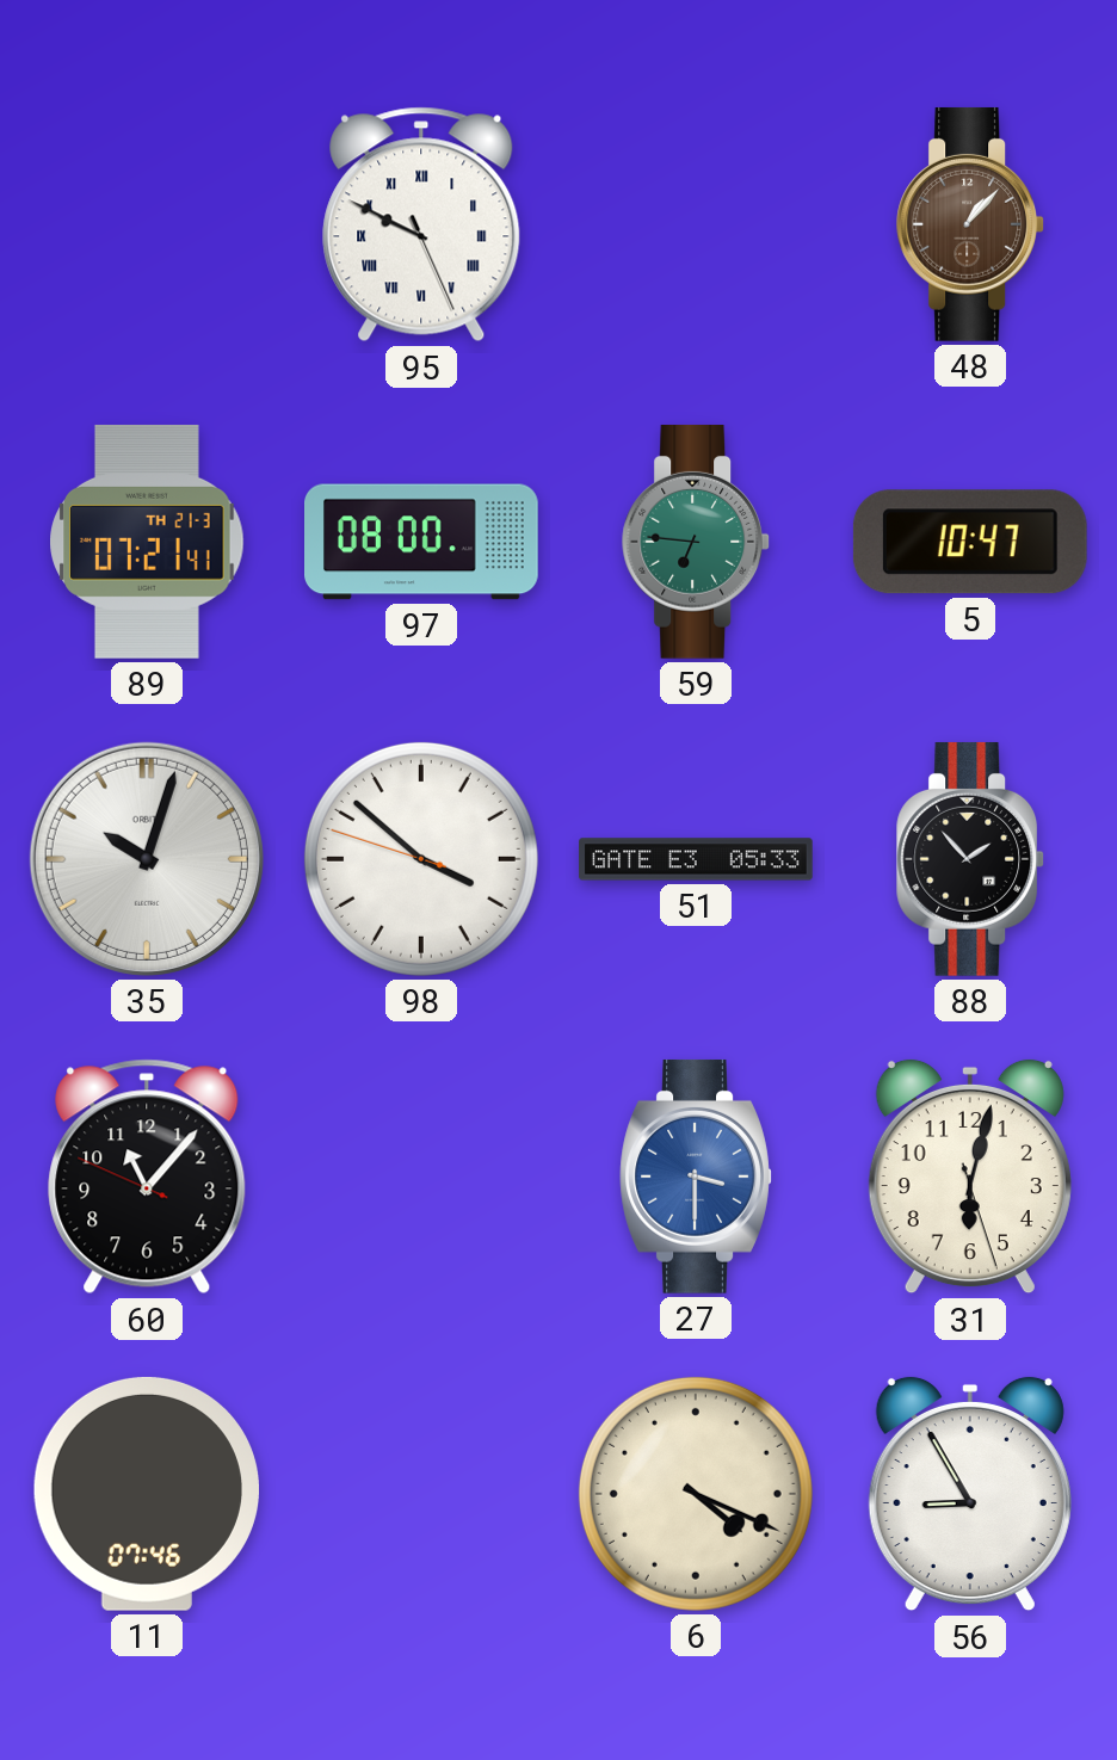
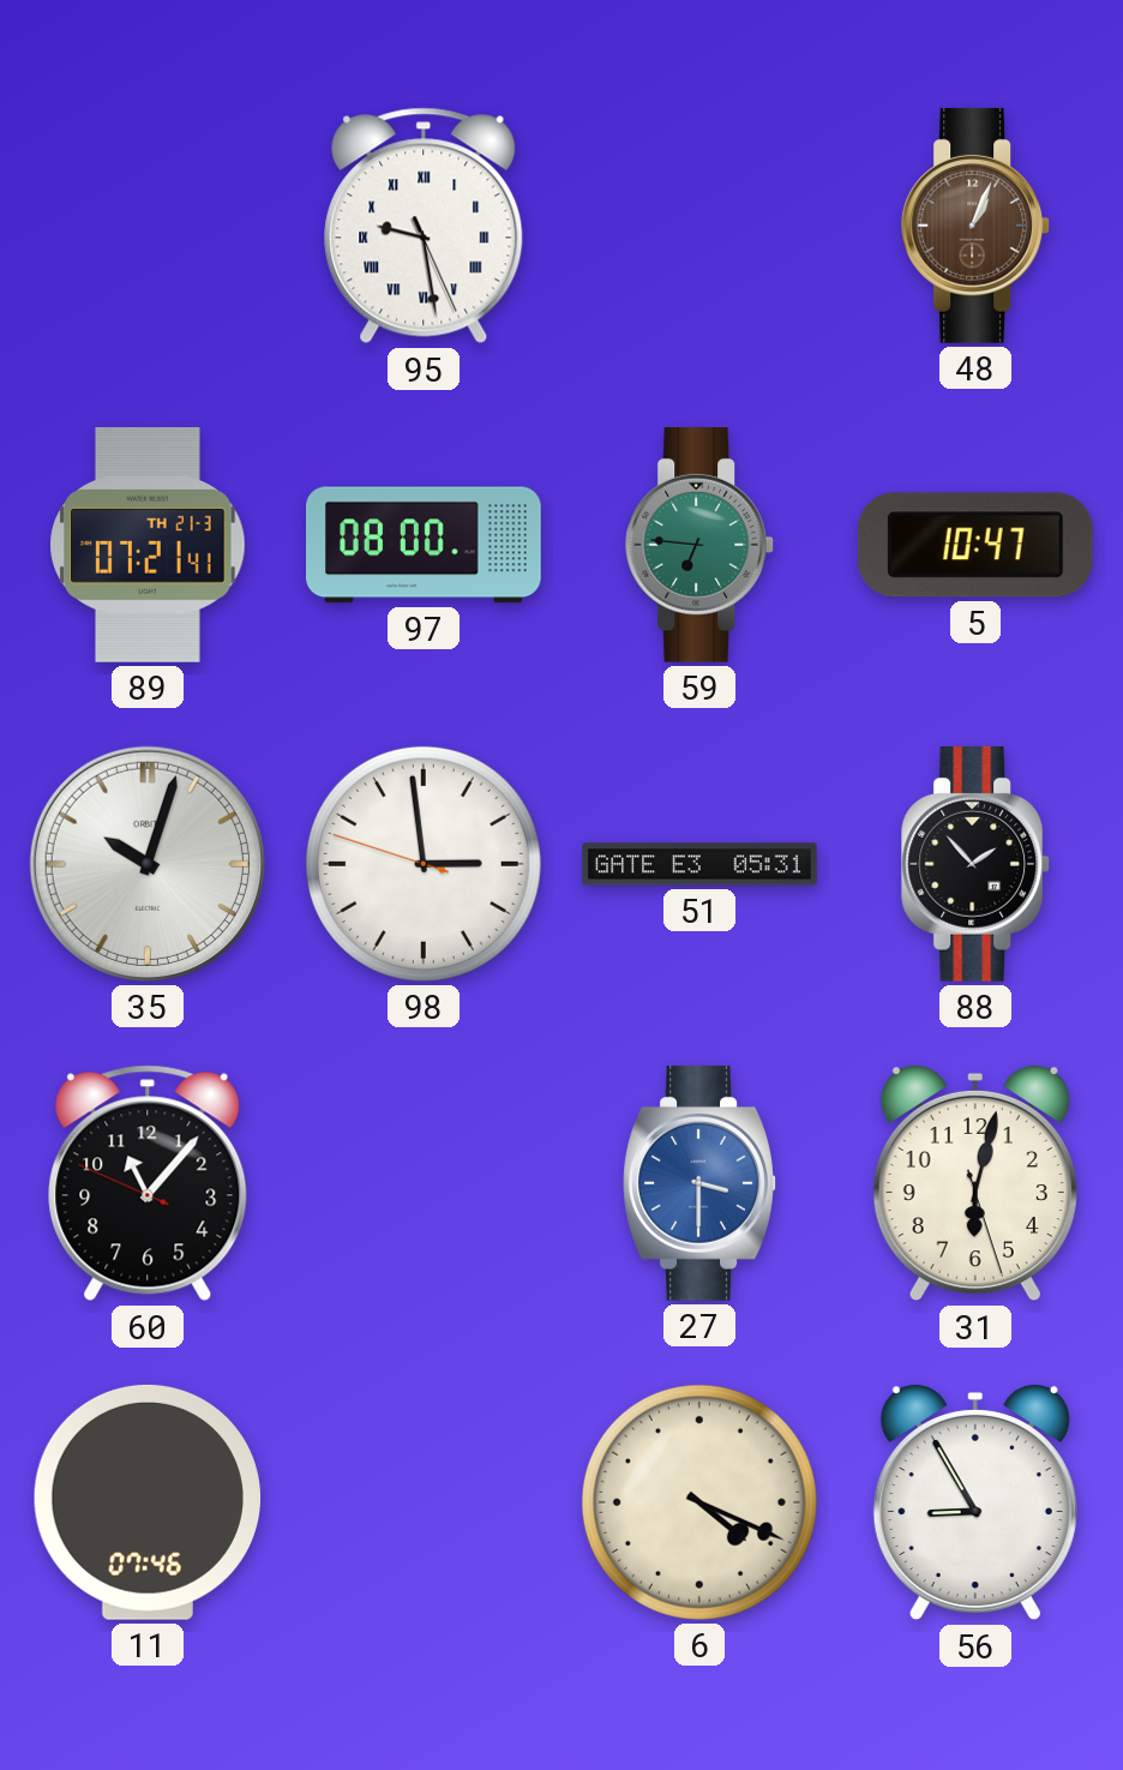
95: 9:49 -> 9:28 (424, 226)
48: 1:07 -> 1:04 (977, 226)
98: 3:51 -> 2:58 (424, 864)
51: 05:33 -> 05:31 (699, 864)
